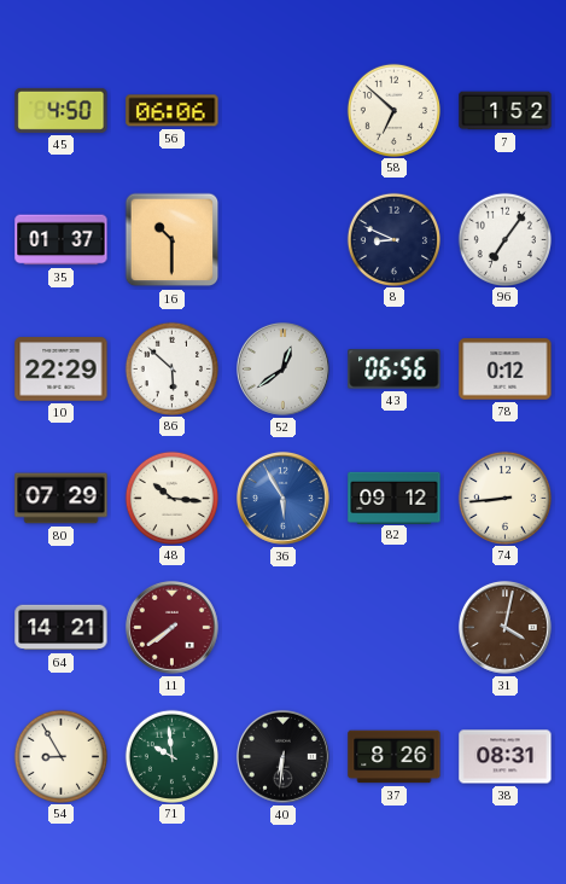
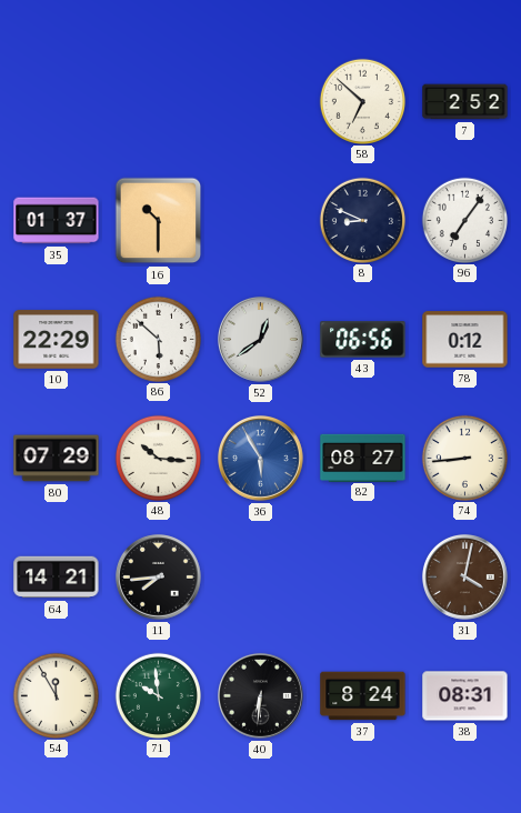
45: 4:50 -> none (62, 110)
56: 06:06 -> none (173, 111)
7: 1:52 -> 2:52 (465, 102)
82: 09:12 -> 08:27 (363, 458)
11: 7:39 -> 7:44 (159, 578)
11 dial: burgundy -> black (159, 578)
54: 8:55 -> 11:55 (56, 695)
37: 8:26 -> 8:24 (363, 696)
